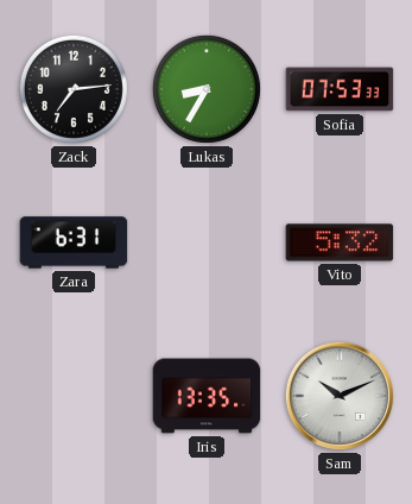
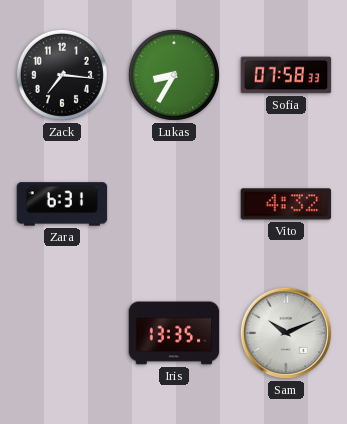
Zack: 7:14 -> 7:16 (62, 75)
Sofia: 07:53 -> 07:58 (286, 75)
Vito: 5:32 -> 4:32 (286, 204)
